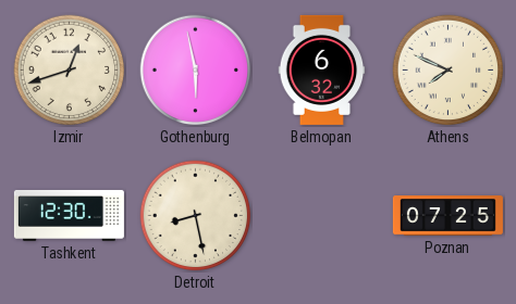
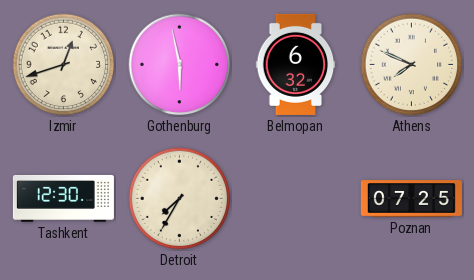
Detroit: 8:28 -> 7:35 (180, 199)
